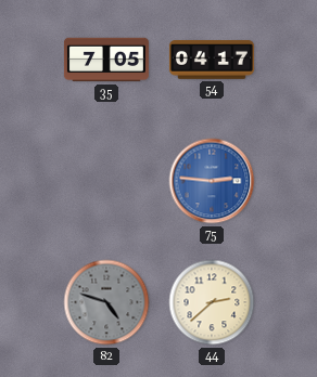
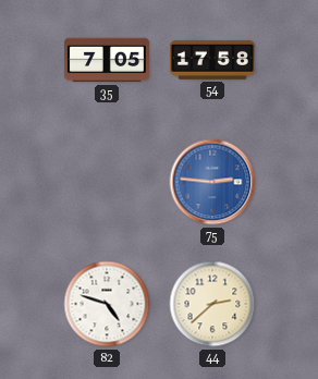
54: 04:17 -> 17:58 (212, 60)
82 dial: grey -> white (107, 304)
